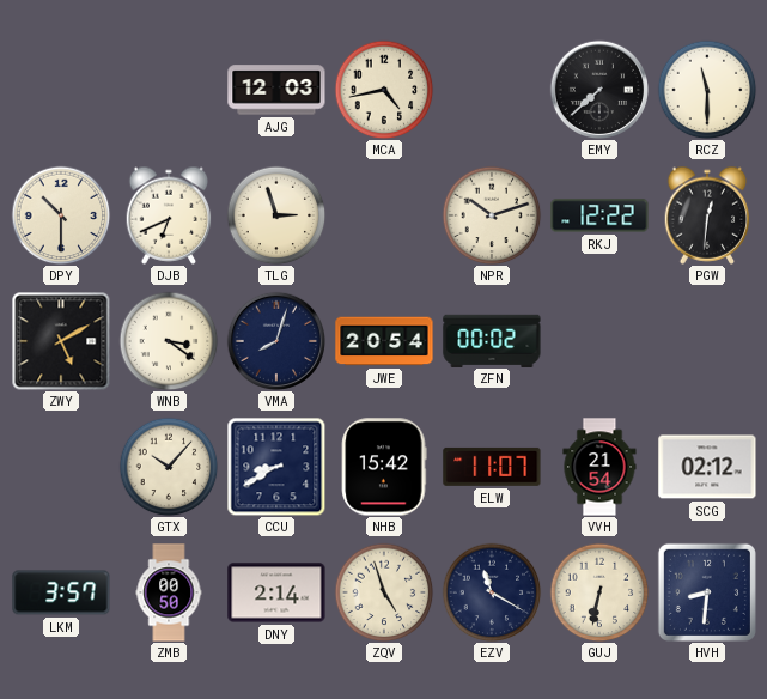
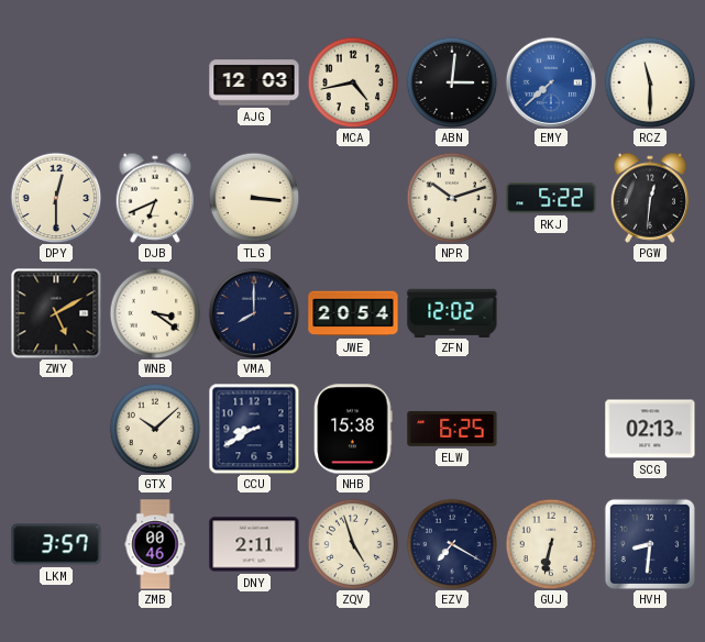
ABN: none -> 3:01 (452, 82)
EMY dial: black -> blue (550, 81)
DPY: 10:30 -> 12:30 (56, 198)
TLG: 2:57 -> 3:16 (254, 198)
RKJ: 12:22 -> 5:22 (551, 198)
VMA: 8:03 -> 8:00 (253, 312)
ZFN: 00:02 -> 12:02 (452, 312)
GTX: 10:07 -> 10:08 (155, 429)
NHB: 15:42 -> 15:38 (353, 429)
ELW: 11:07 -> 6:25 (452, 429)
VVH: 21:54 -> none (599, 467)
SCG: 02:12 -> 02:13 (650, 429)
ZMB: 00:50 -> 00:46 (155, 544)
DNY: 2:14 -> 2:11 (254, 544)
EZV: 11:20 -> 7:20 (452, 544)
